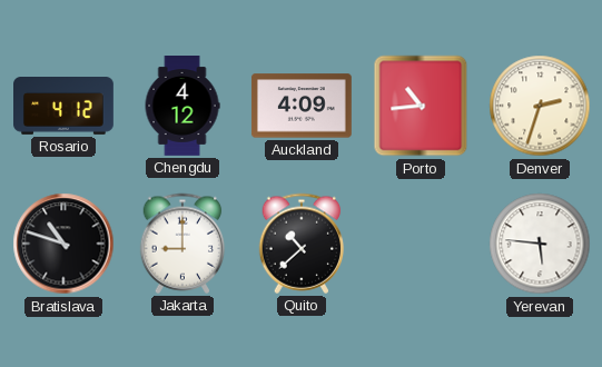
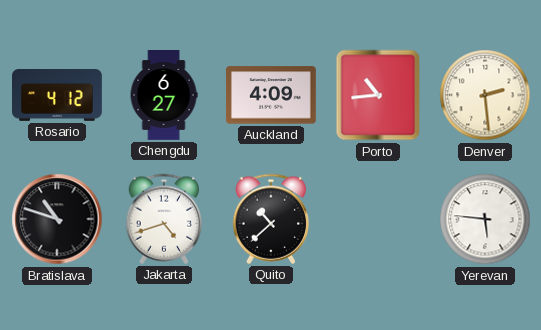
Chengdu: 4:12 -> 6:27 (164, 96)
Denver: 2:33 -> 2:29 (485, 95)
Jakarta: 9:00 -> 4:42 (164, 219)
